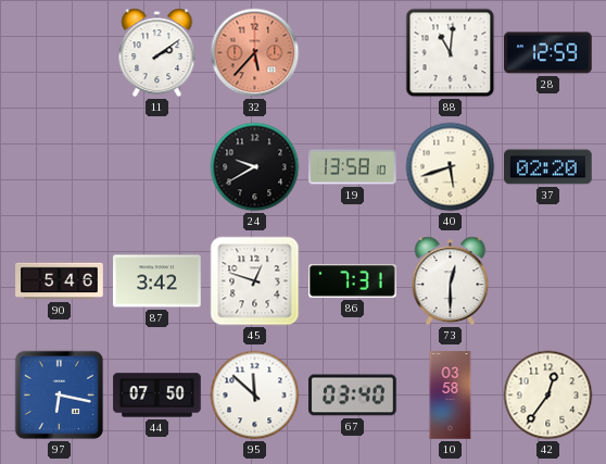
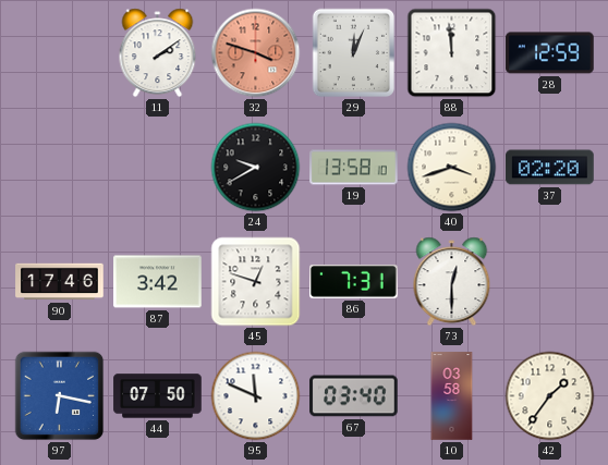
32: 5:37 -> 3:48 (256, 53)
29: none -> 12:04 (354, 53)
88: 11:01 -> 11:59 (452, 53)
40: 5:42 -> 3:42 (452, 168)
90: 5:46 -> 17:46 (60, 282)
95: 11:52 -> 11:49 (256, 396)
42: 12:36 -> 1:36 (550, 396)
